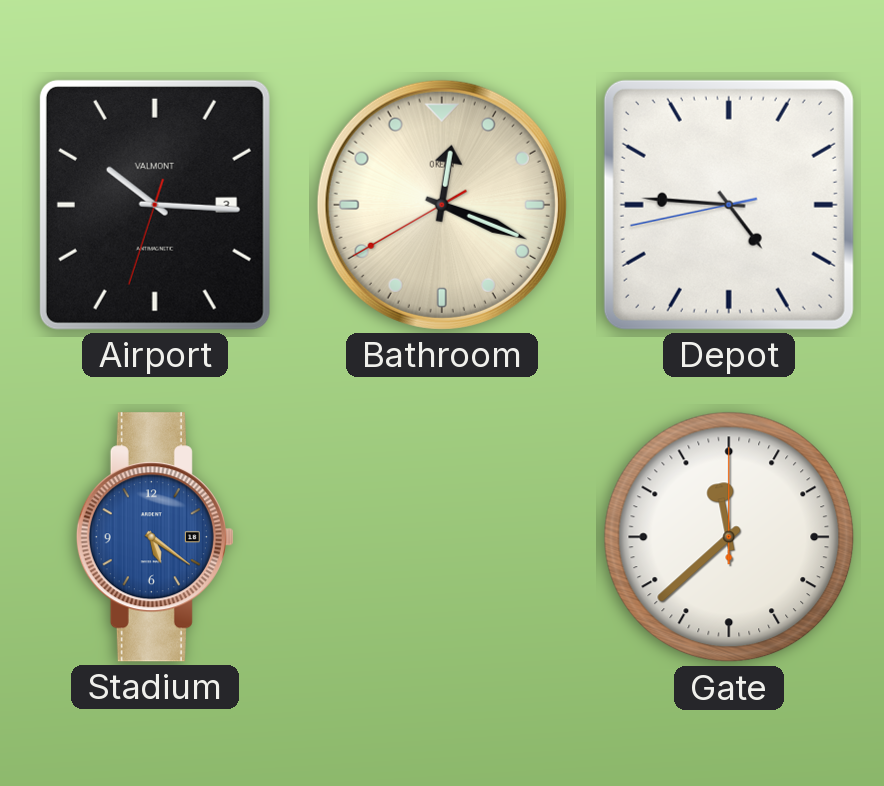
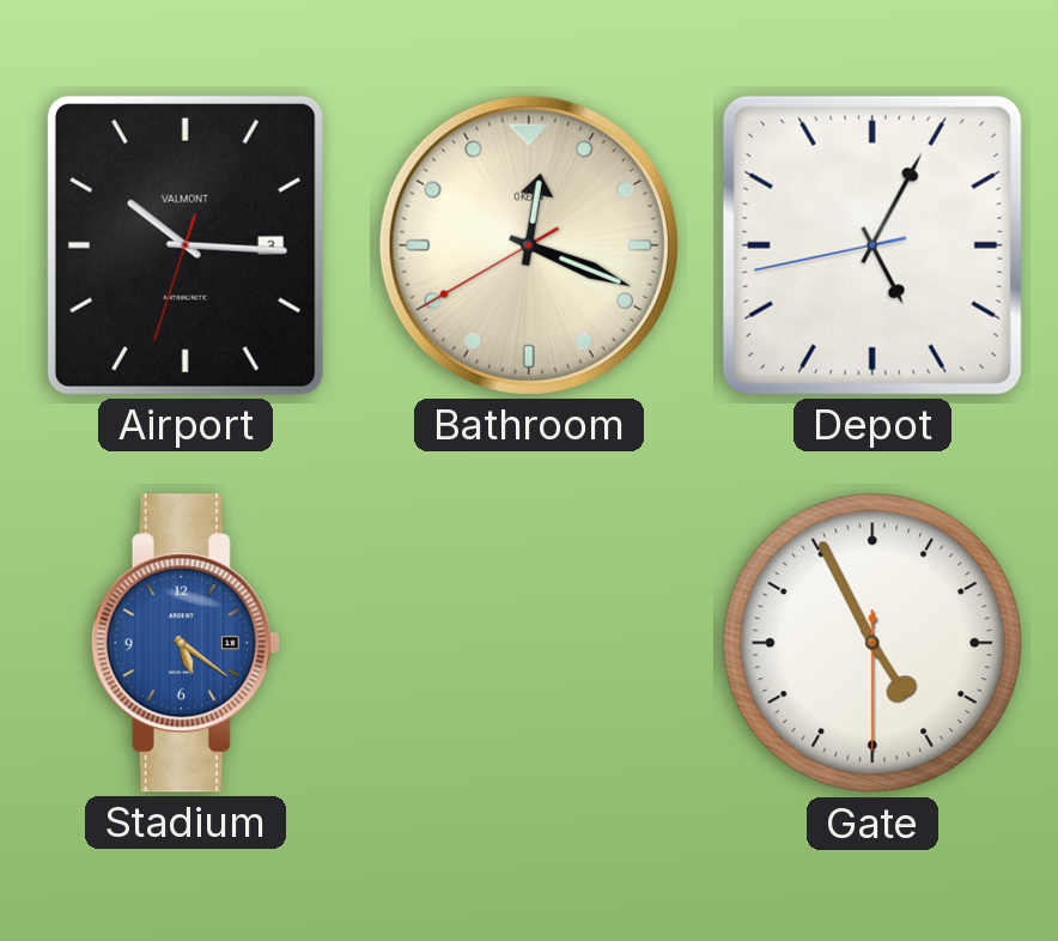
Depot: 4:45 -> 5:04 (872, 245)
Gate: 11:38 -> 4:55 (872, 643)
